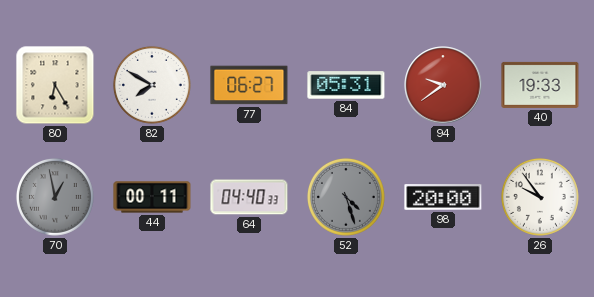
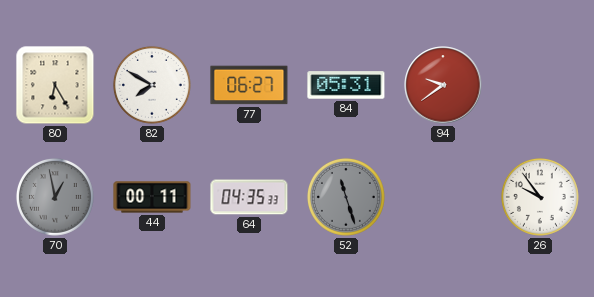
40: 19:33 -> none (540, 85)
64: 04:40 -> 04:35 (249, 197)
52: 4:27 -> 11:27 (346, 197)
98: 20:00 -> none (443, 197)
